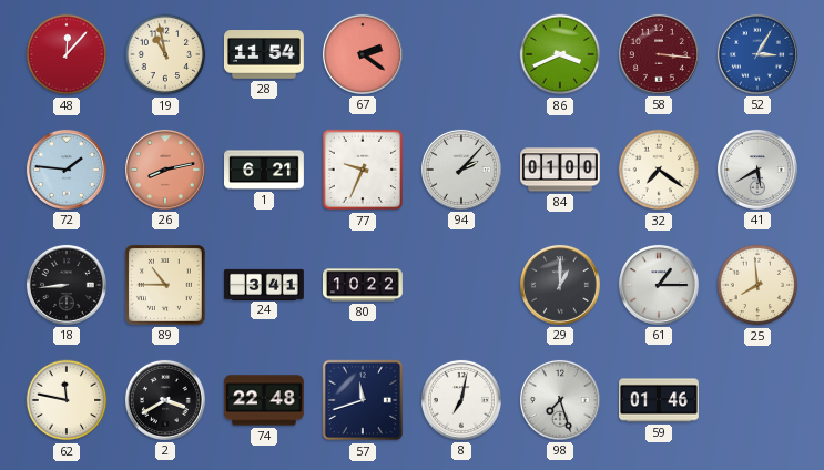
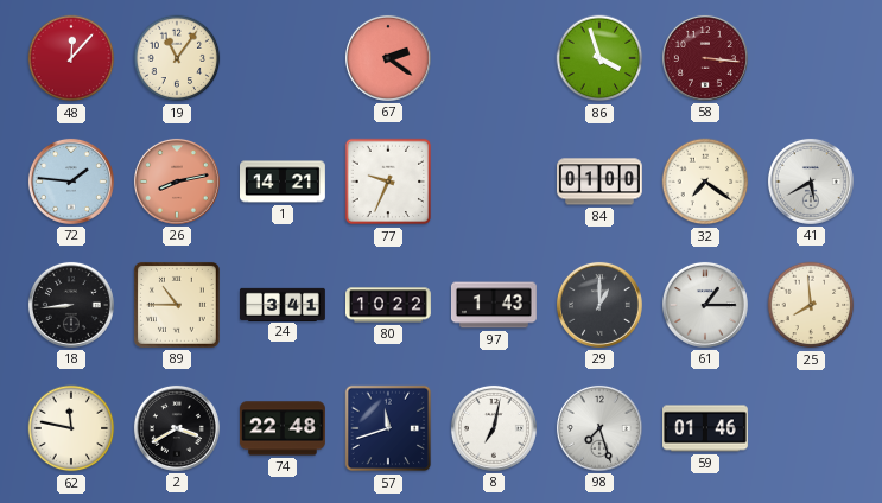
19: 10:58 -> 11:06 (177, 58)
28: 11:54 -> none (264, 55)
86: 3:41 -> 3:57 (599, 58)
52: 3:05 -> none (757, 54)
1: 6:21 -> 14:21 (284, 182)
94: 2:07 -> none (461, 170)
97: none -> 1:43 (494, 305)
